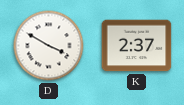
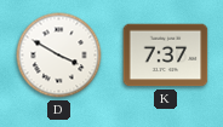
K: 2:37 -> 7:37 (166, 56)
